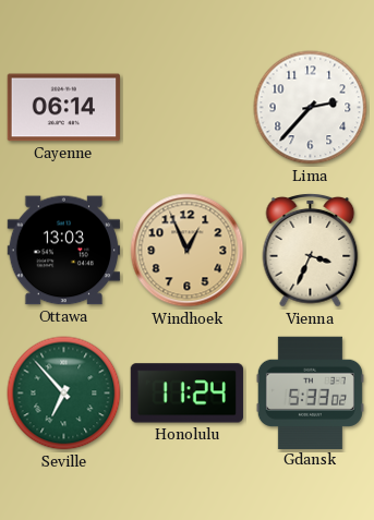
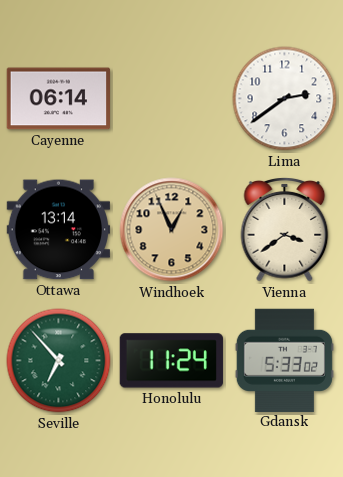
Lima: 2:37 -> 2:39 (285, 99)
Ottawa: 13:03 -> 13:14 (59, 230)
Vienna: 3:34 -> 3:39 (285, 230)
